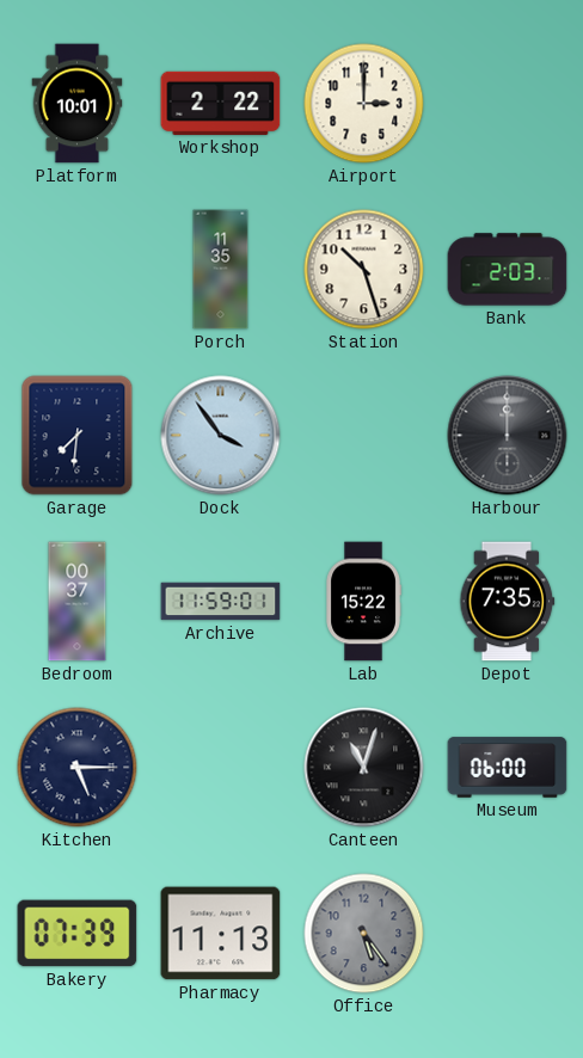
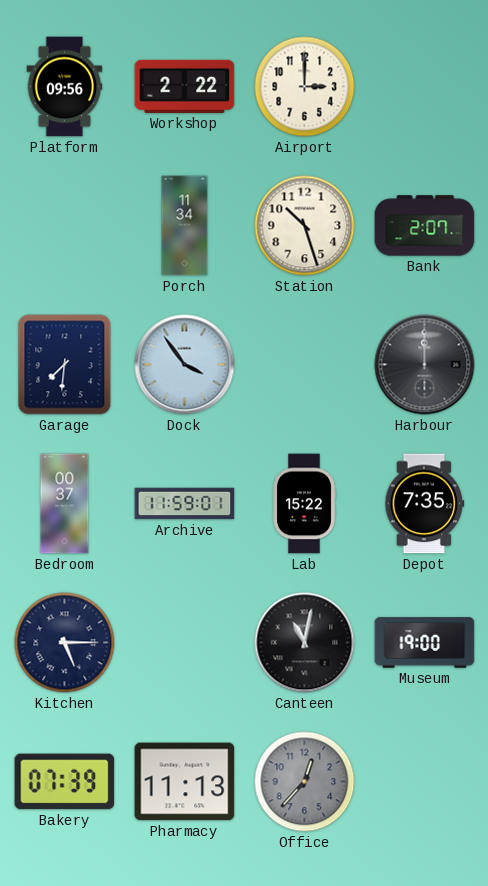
Platform: 10:01 -> 09:56 (65, 87)
Porch: 11:35 -> 11:34 (185, 226)
Bank: 2:03 -> 2:07 (425, 226)
Canteen: 11:03 -> 11:02 (305, 643)
Museum: 06:00 -> 19:00 (425, 643)
Office: 5:24 -> 12:37 (305, 782)
